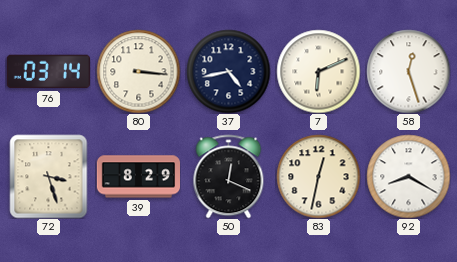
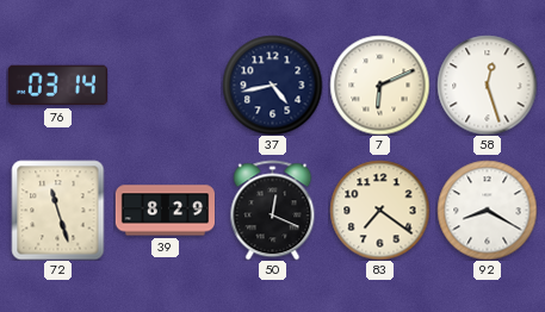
80: 3:16 -> none (138, 71)
72: 3:27 -> 11:27 (58, 210)
83: 12:32 -> 7:21 (379, 210)
